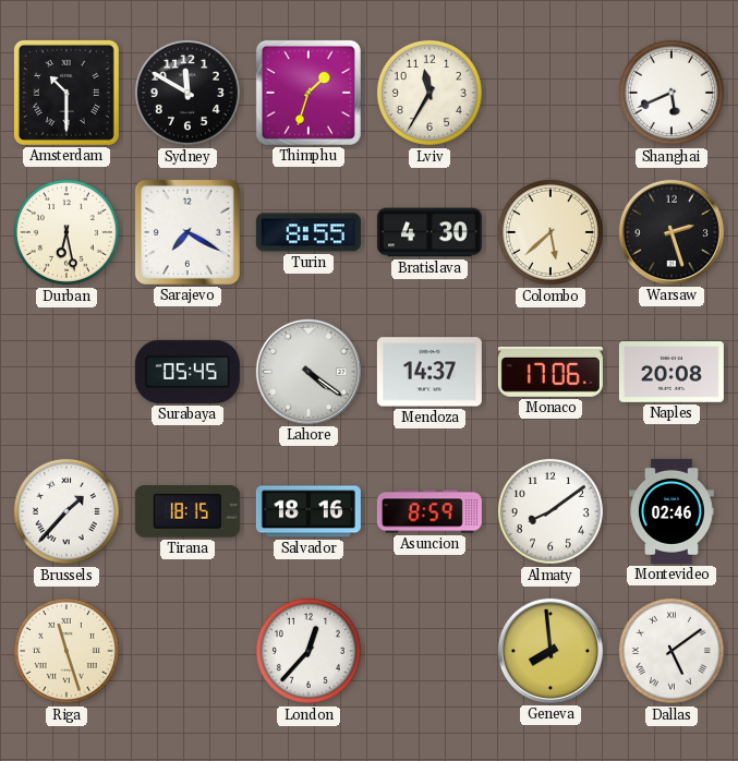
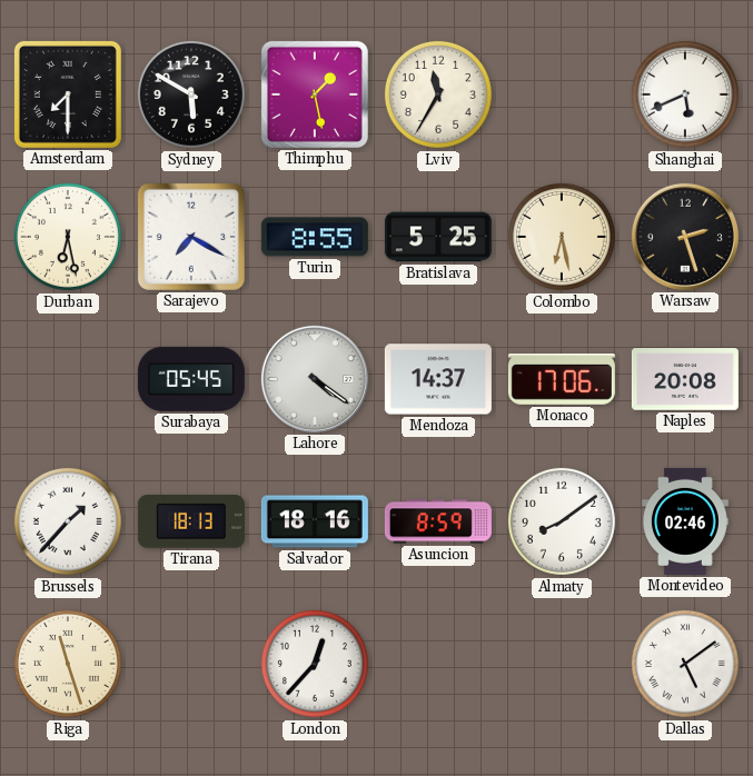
Amsterdam: 10:30 -> 7:30 (68, 94)
Sydney: 11:50 -> 5:50 (191, 94)
Thimphu: 1:33 -> 1:28 (315, 94)
Bratislava: 4:30 -> 5:25 (438, 237)
Colombo: 5:38 -> 6:28 (562, 237)
Tirana: 18:15 -> 18:13 (191, 523)
Geneva: 7:59 -> none (551, 651)
